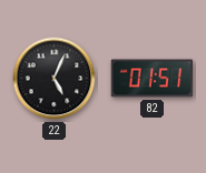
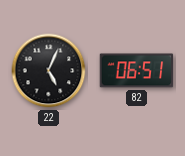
82: 01:51 -> 06:51 (137, 71)
